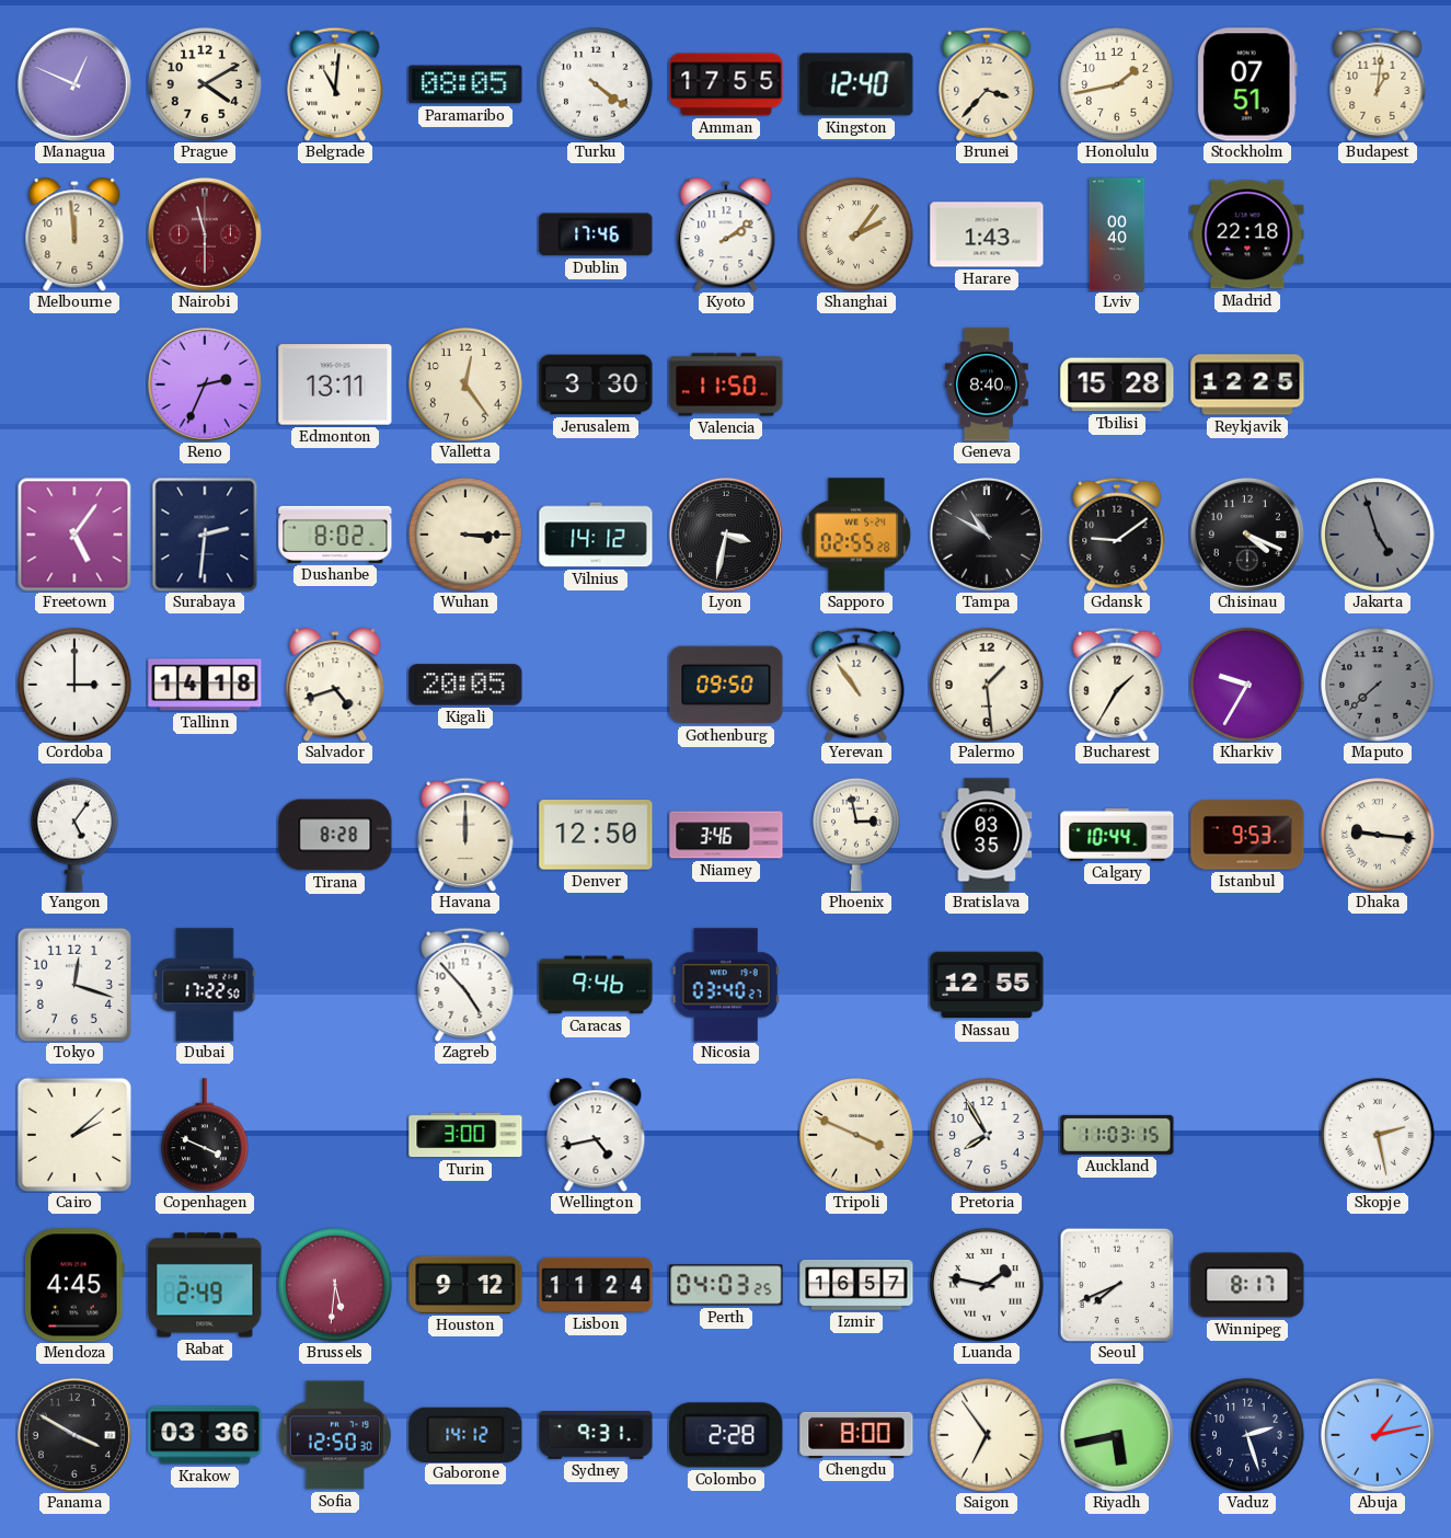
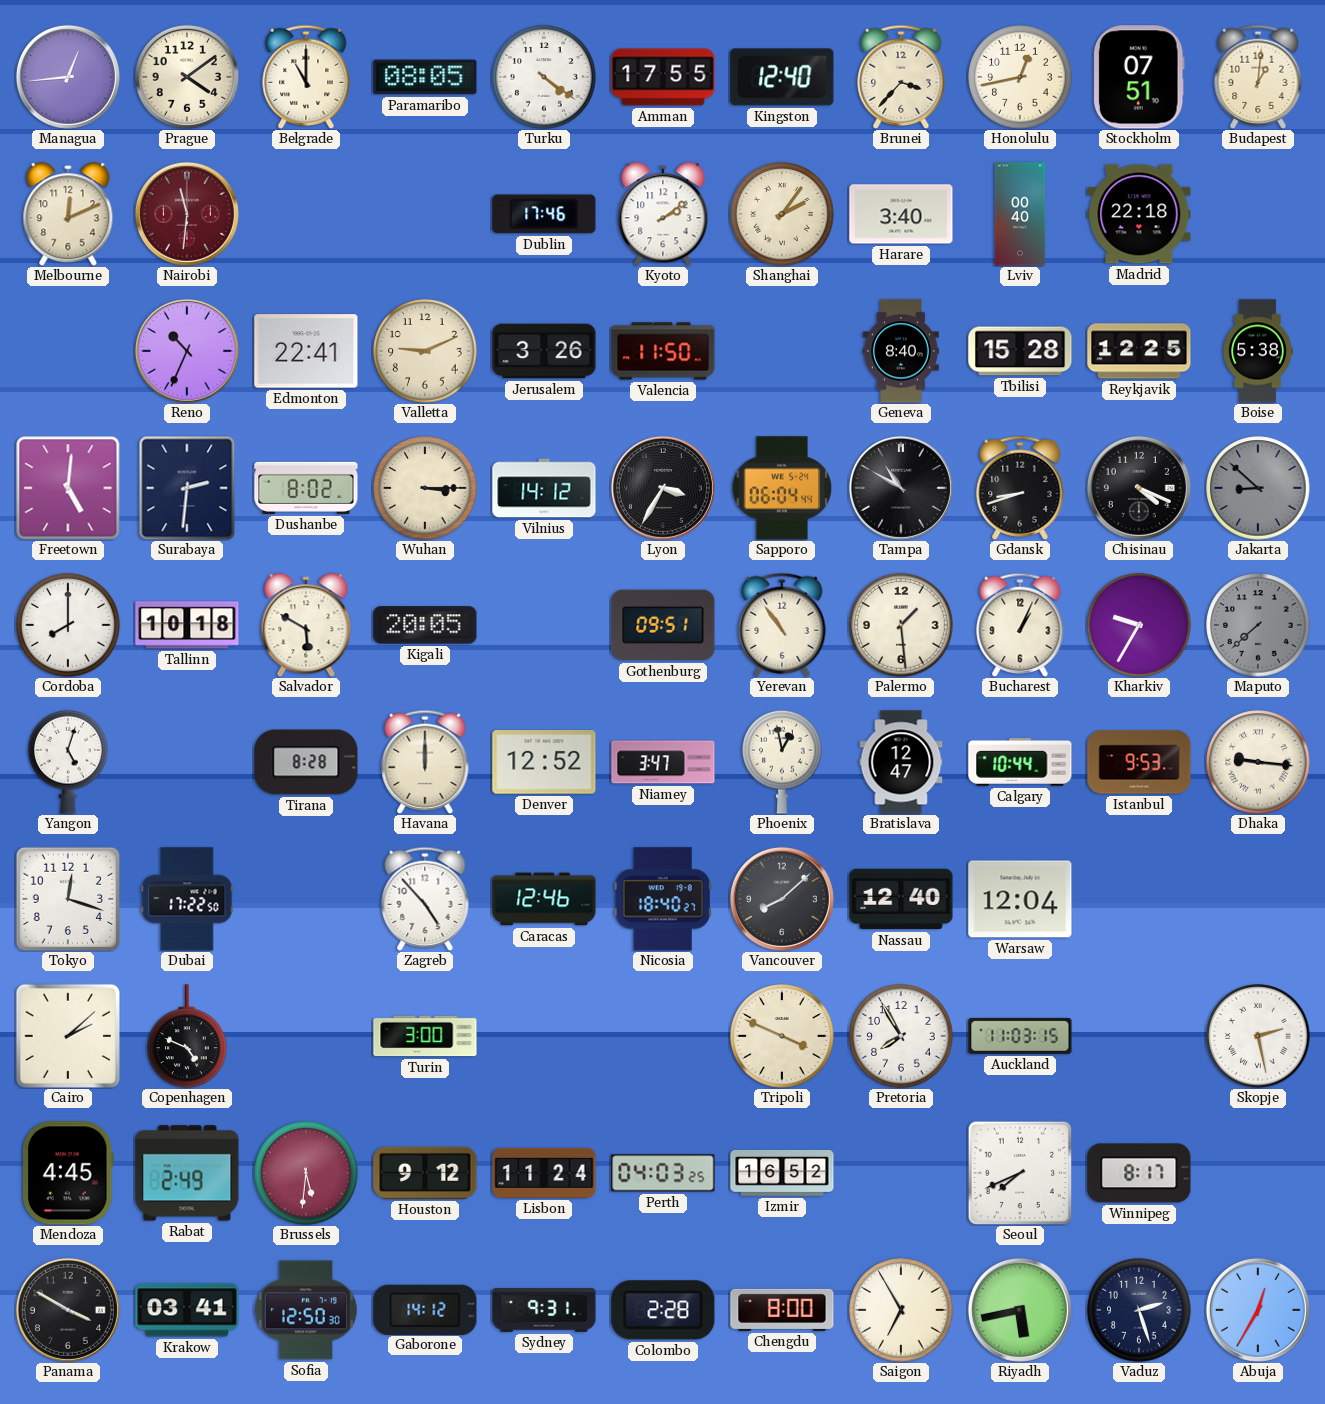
Managua: 12:49 -> 12:44 (68, 77)
Prague: 4:10 -> 4:09 (187, 77)
Belgrade: 11:01 -> 11:00 (306, 76)
Honolulu: 1:43 -> 12:43 (1020, 77)
Melbourne: 11:59 -> 12:11 (68, 214)
Nairobi: 11:30 -> 11:31 (187, 214)
Harare: 1:43 -> 3:40 (901, 214)
Reno: 2:34 -> 10:34 (187, 351)
Edmonton: 13:11 -> 22:41 (306, 351)
Valletta: 12:24 -> 9:11 (425, 351)
Jerusalem: 3:30 -> 3:26 (544, 351)
Boise: none -> 5:38 (1258, 351)
Freetown: 5:06 -> 5:01 (68, 488)
Lyon: 3:32 -> 3:35 (663, 488)
Sapporo: 02:55 -> 06:04 (782, 488)
Gdansk: 9:09 -> 8:42 (1020, 487)
Jakarta: 4:57 -> 8:52 (1258, 488)
Cordoba: 3:00 -> 8:00 (68, 625)
Tallinn: 14:18 -> 10:18 (187, 625)
Salvador: 4:42 -> 5:50 (306, 625)
Gothenburg: 09:50 -> 09:51 (663, 625)
Bucharest: 1:35 -> 1:04 (1020, 624)
Yangon: 5:06 -> 5:03 (68, 762)
Denver: 12:50 -> 12:52 (544, 762)
Niamey: 3:46 -> 3:47 (663, 762)
Phoenix: 2:58 -> 12:58 (782, 762)
Bratislava: 03:35 -> 12:47 (901, 762)
Caracas: 9:46 -> 12:46 (544, 899)
Nicosia: 03:40 -> 18:40 (663, 899)
Vancouver: none -> 8:08 (782, 899)
Nassau: 12:55 -> 12:40 (901, 899)
Warsaw: none -> 12:04 (1020, 899)
Copenhagen: 3:49 -> 4:49 (187, 1036)
Wellington: 4:43 -> none (596, 1135)
Izmir: 16:57 -> 16:52 (782, 1173)
Luanda: 1:47 -> none (987, 1285)
Krakow: 03:36 -> 03:41 (187, 1310)
Saigon: 6:54 -> 6:55 (901, 1310)
Abuja: 1:13 -> 12:35 (1258, 1310)
